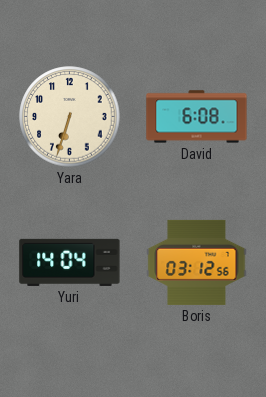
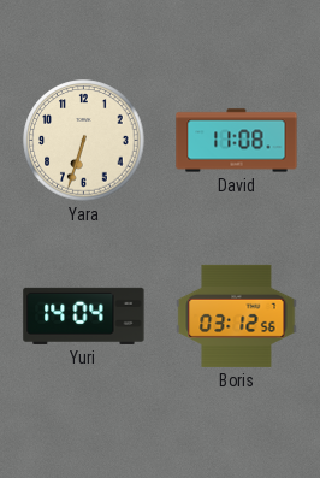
David: 6:08 -> 11:08 (237, 141)
